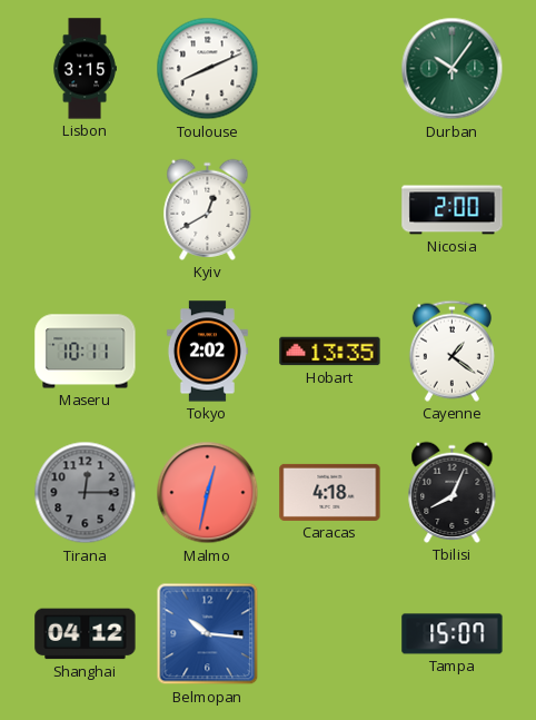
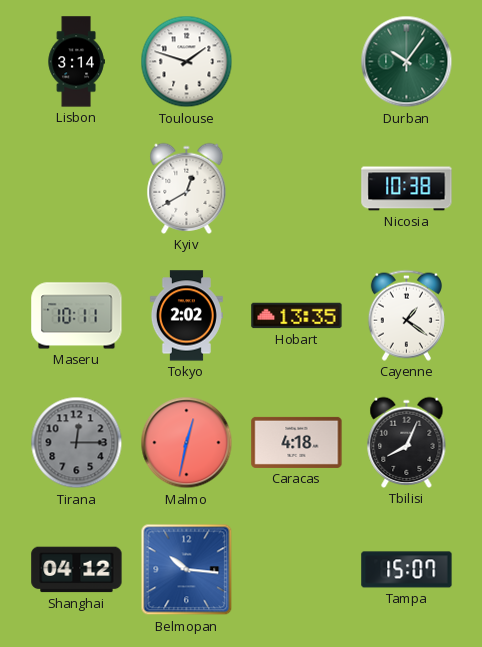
Lisbon: 3:15 -> 3:14 (76, 62)
Toulouse: 8:11 -> 1:48 (187, 62)
Nicosia: 2:00 -> 10:38 (407, 189)
